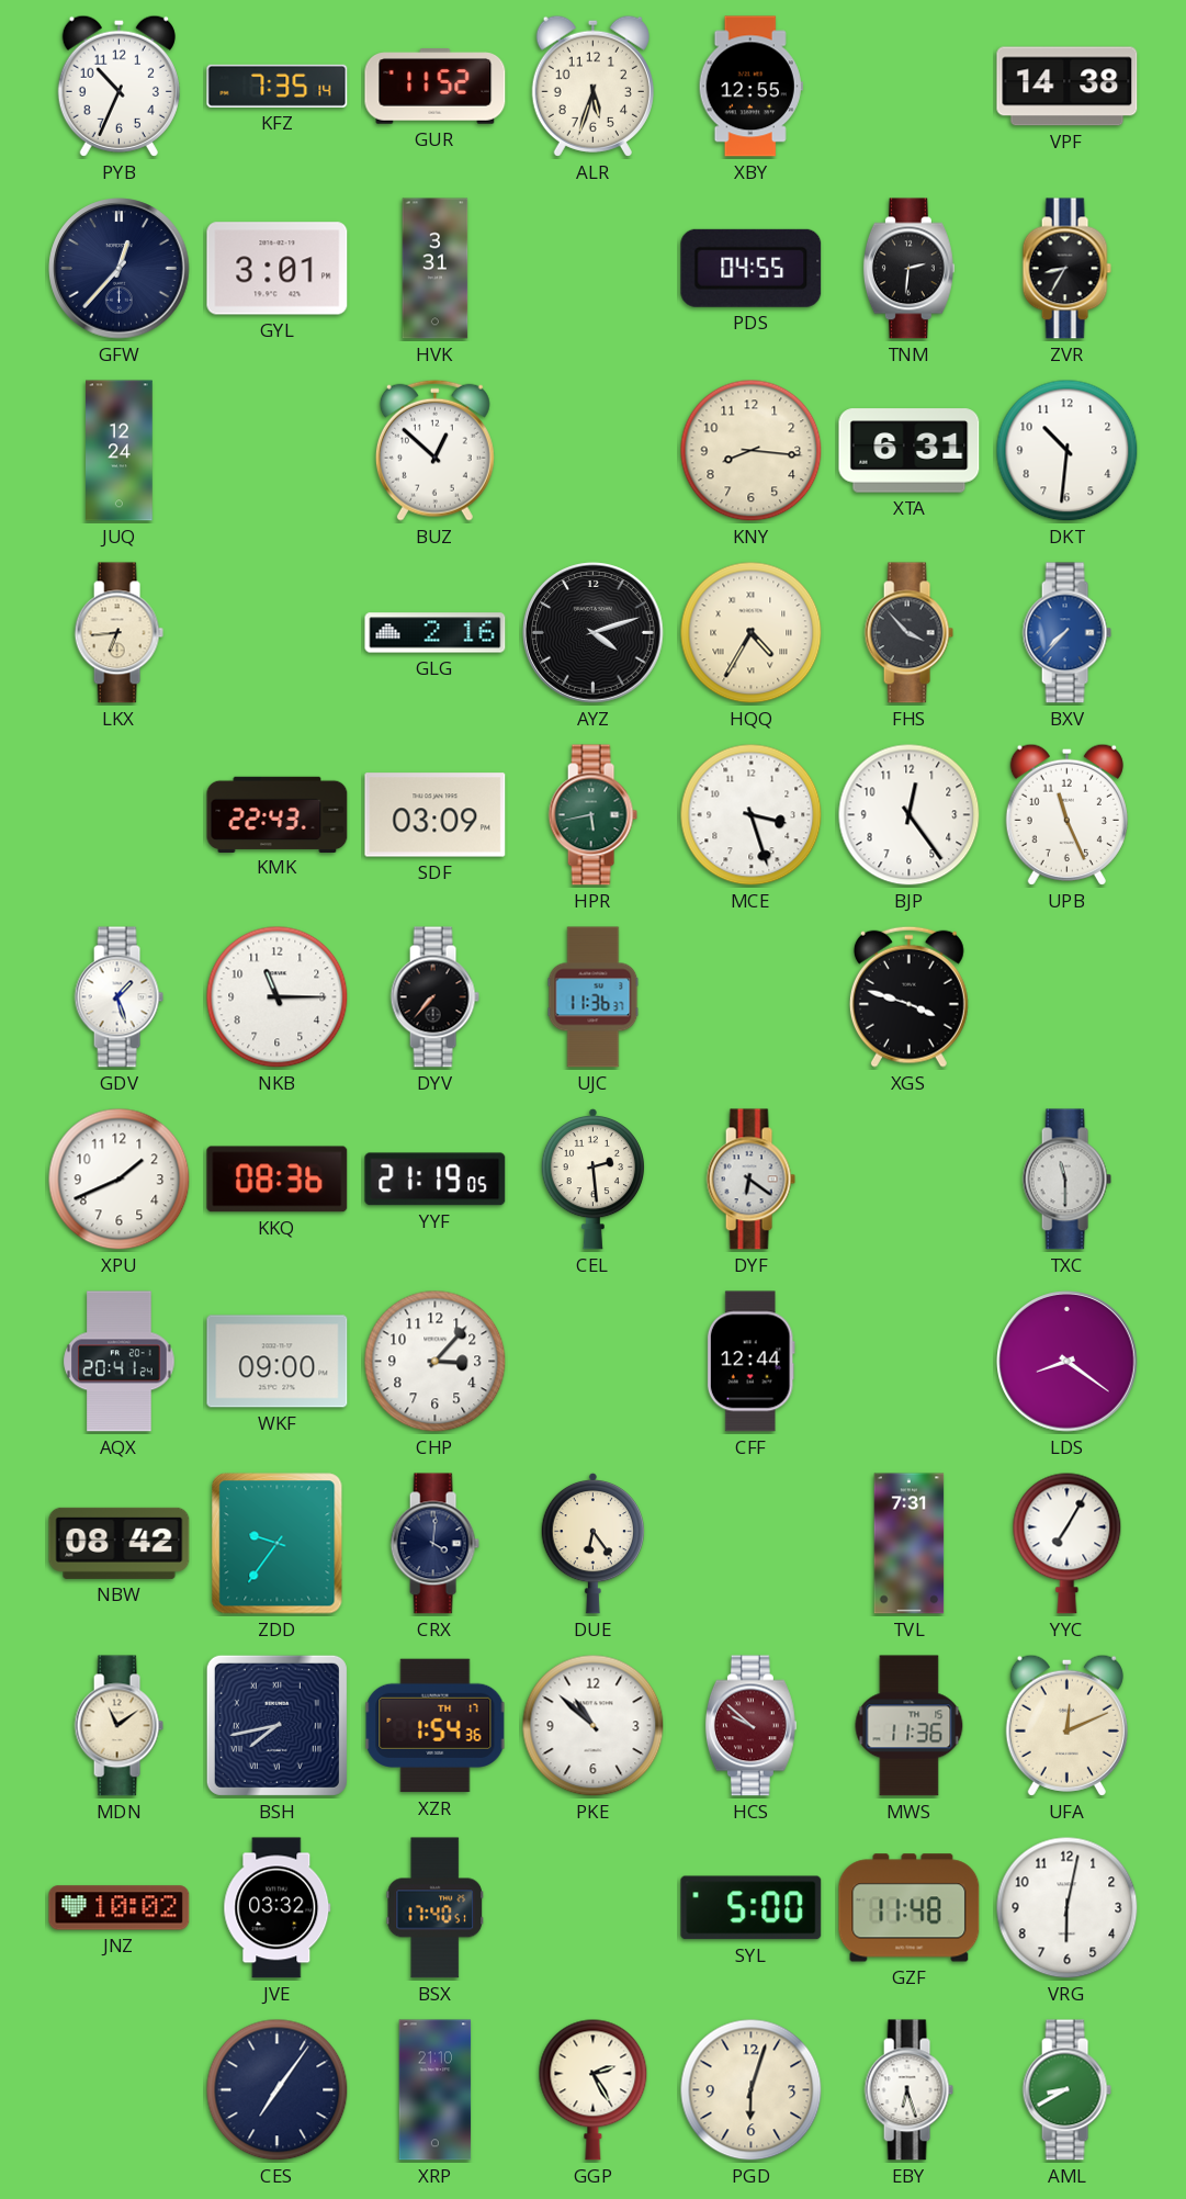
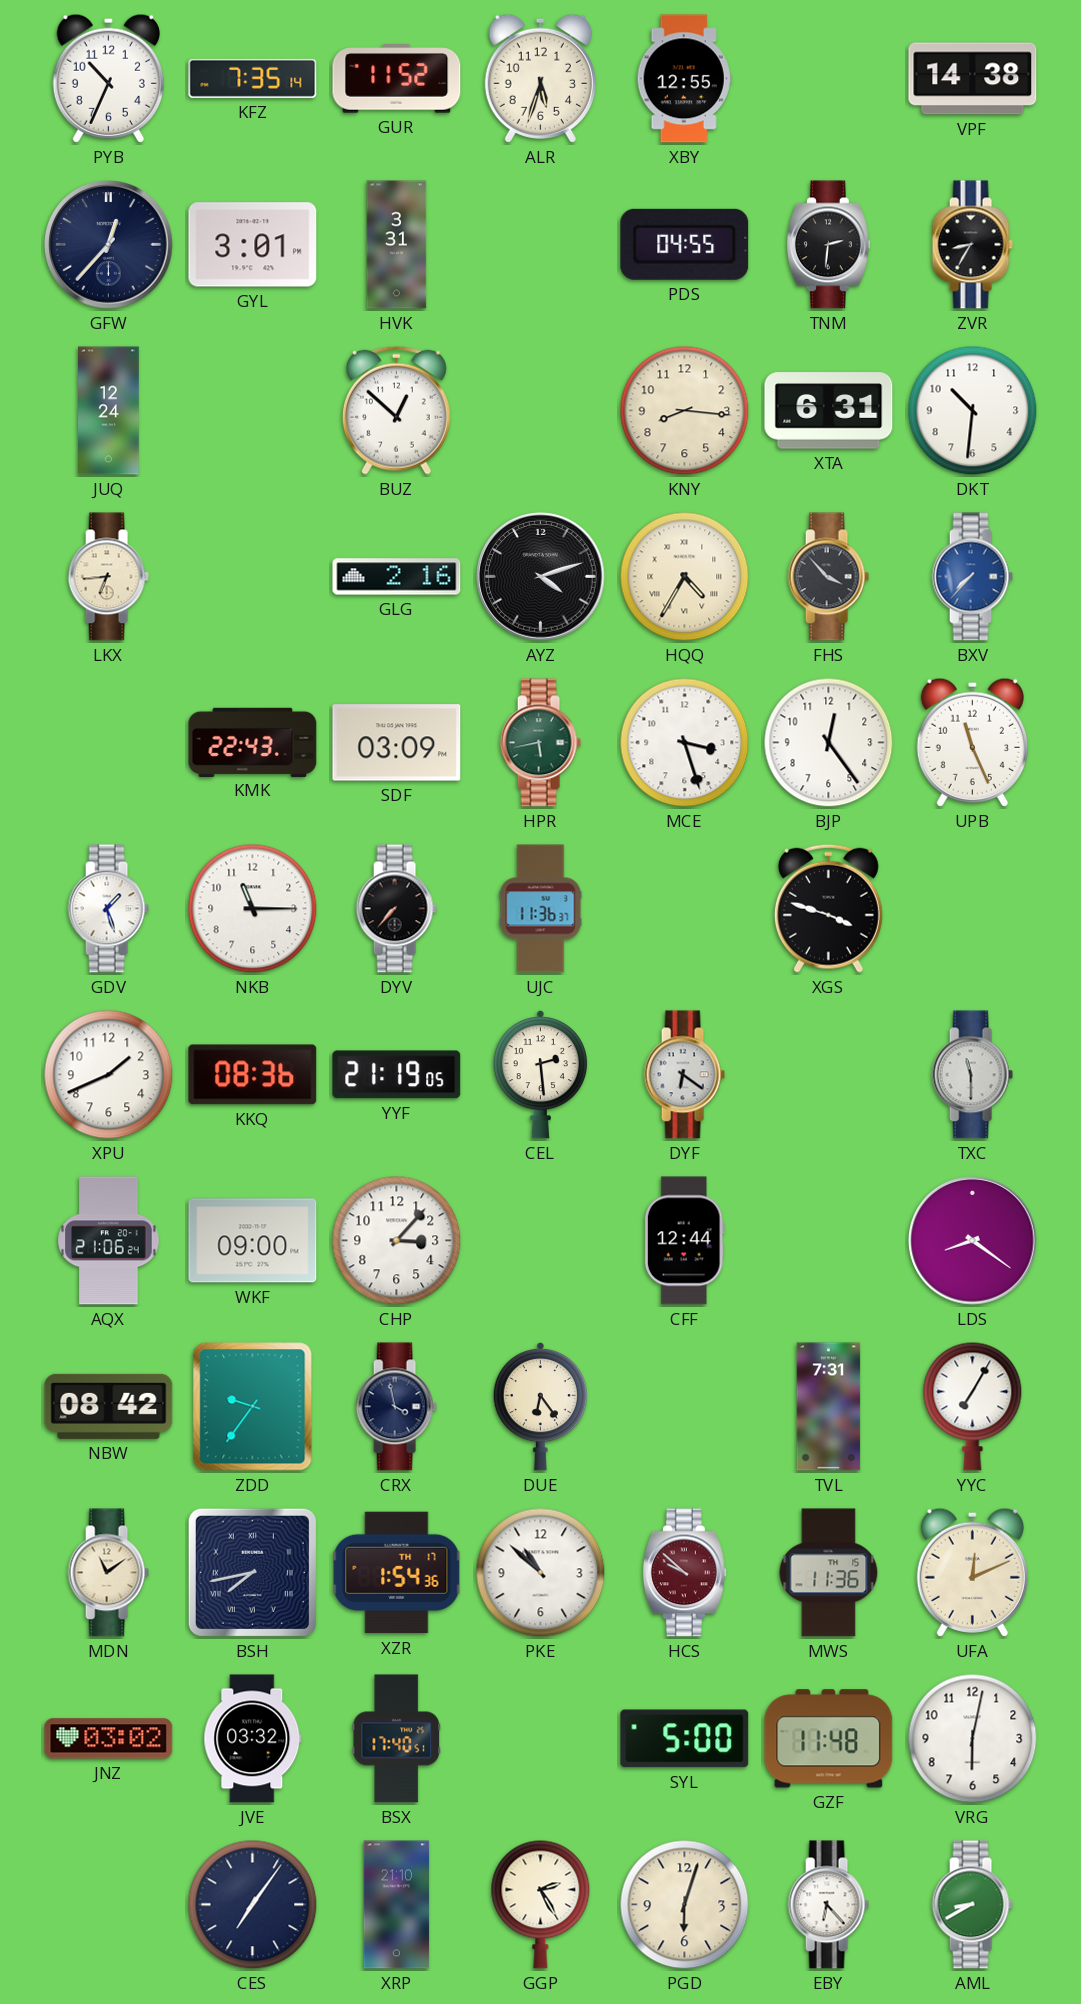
AQX: 20:41 -> 21:06 (109, 1241)
CRX: 4:01 -> 3:58 (396, 1407)
JNZ: 10:02 -> 03:02 (109, 1739)
EBY: 6:27 -> 6:23 (828, 1905)
